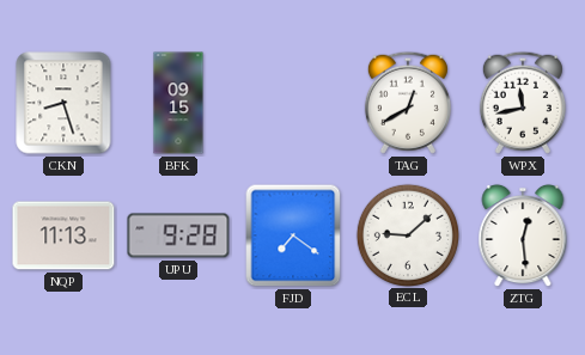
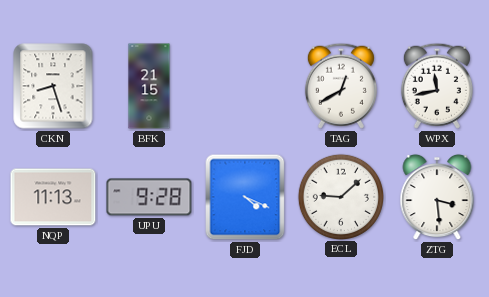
BFK: 09:15 -> 21:15 (149, 86)
FJD: 7:21 -> 4:19 (245, 197)
ZTG: 12:29 -> 3:29 (437, 197)
